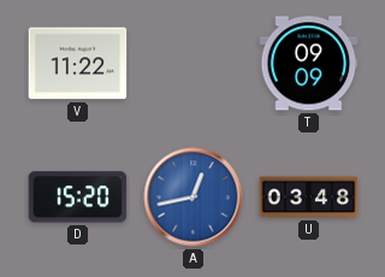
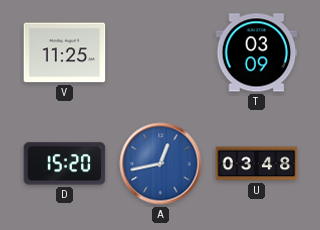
V: 11:22 -> 11:25 (65, 53)
T: 09:09 -> 03:09 (257, 53)
